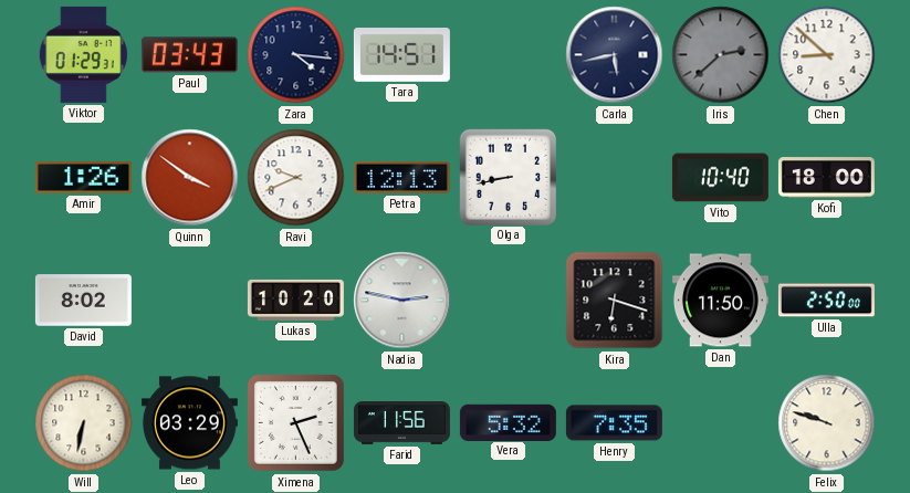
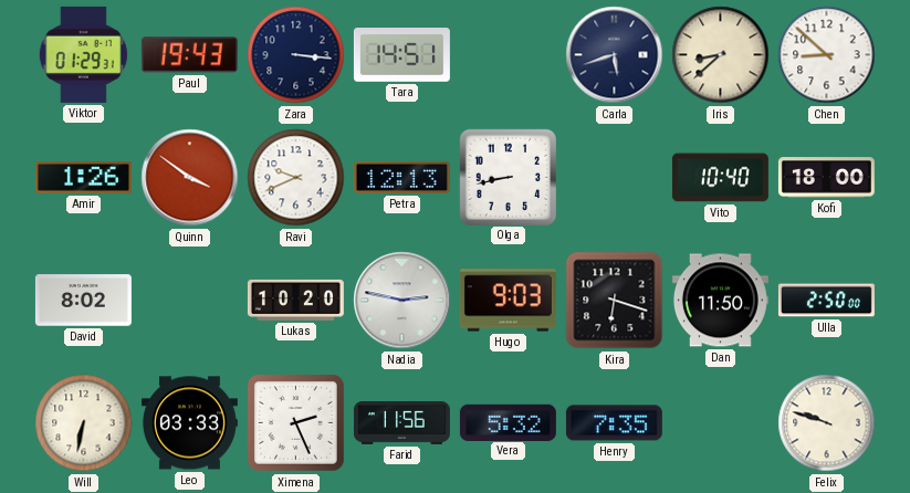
Paul: 03:43 -> 19:43 (189, 55)
Zara: 4:16 -> 3:16 (296, 55)
Carla: 5:43 -> 5:42 (615, 55)
Iris: 2:38 -> 8:38 (721, 55)
Iris dial: grey -> cream (721, 55)
Hugo: none -> 9:03 (508, 301)
Leo: 03:29 -> 03:33 (189, 423)
